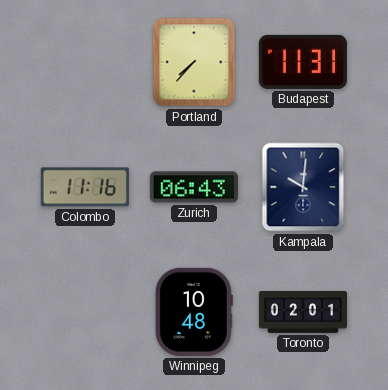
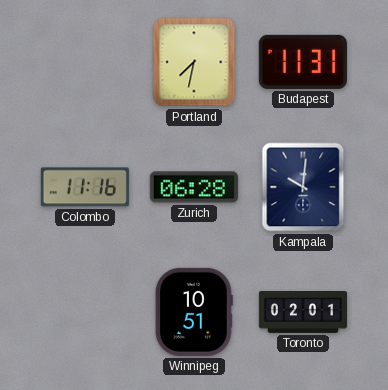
Portland: 7:37 -> 7:32 (194, 62)
Zurich: 06:43 -> 06:28 (194, 187)
Winnipeg: 10:48 -> 10:51 (194, 312)
